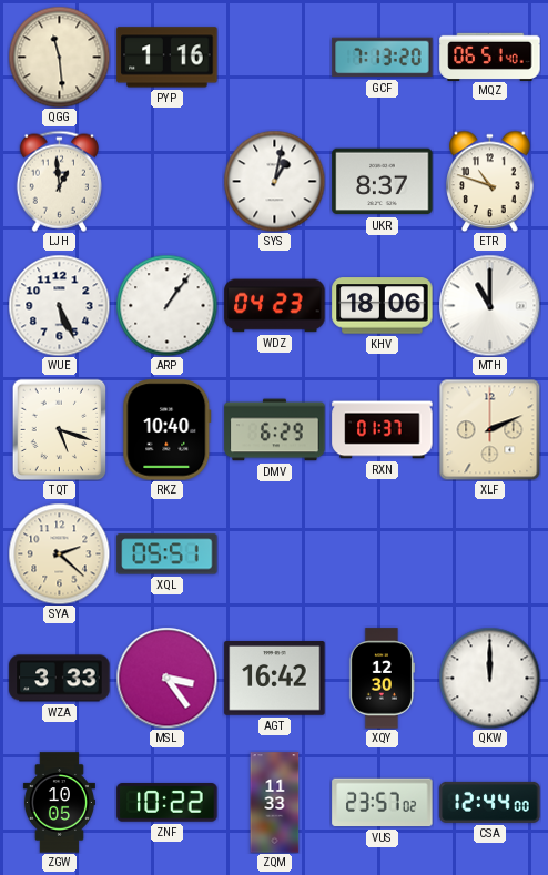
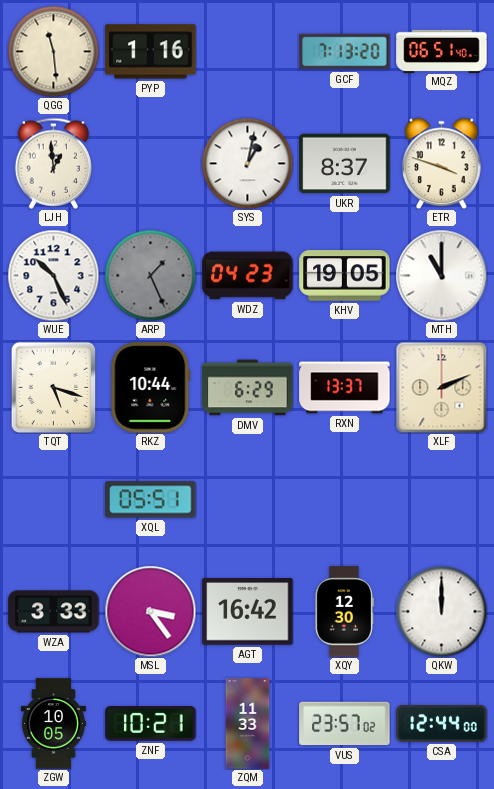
ETR: 10:48 -> 3:48 (442, 163)
WUE: 5:26 -> 10:26 (53, 275)
ARP: 1:06 -> 1:26 (150, 275)
ARP dial: white -> grey (150, 275)
KHV: 18:06 -> 19:05 (345, 276)
RKZ: 10:40 -> 10:44 (151, 388)
RXN: 01:37 -> 13:37 (345, 388)
SYA: 2:22 -> none (59, 553)
ZNF: 10:22 -> 10:21 (151, 724)
